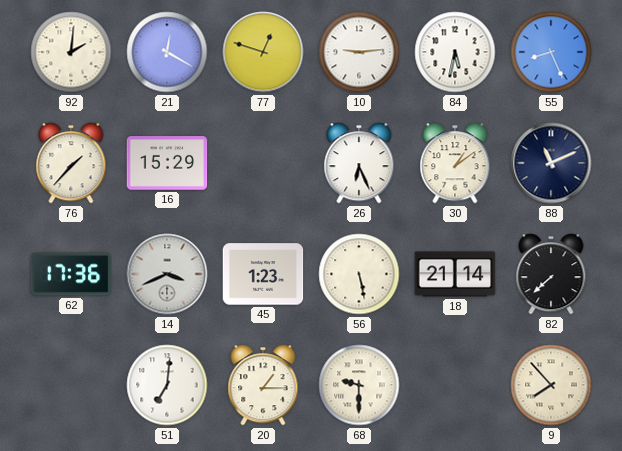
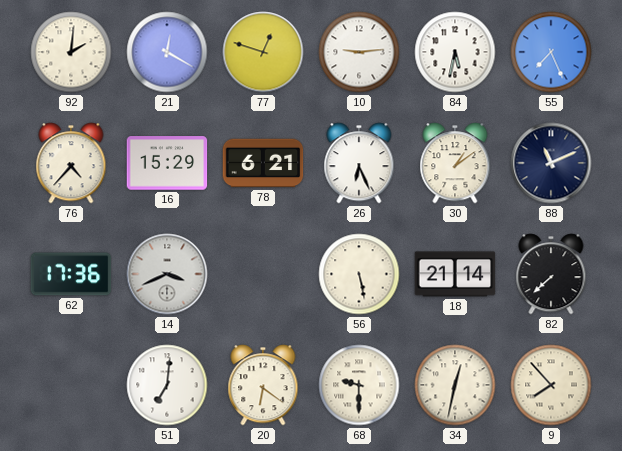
55: 8:26 -> 7:26 (551, 52)
76: 1:37 -> 4:37 (71, 163)
78: none -> 6:21 (263, 163)
45: 1:23 -> none (263, 274)
20: 1:15 -> 6:21 (263, 385)
34: none -> 12:32 (455, 385)
